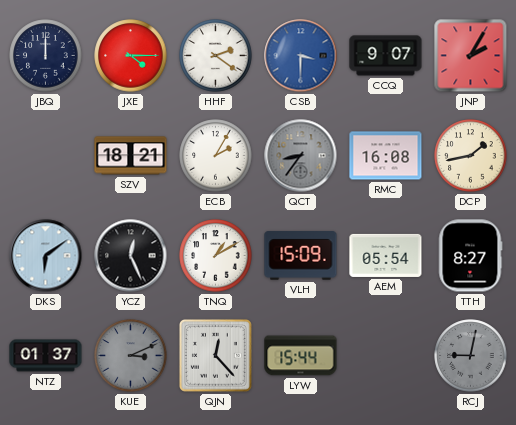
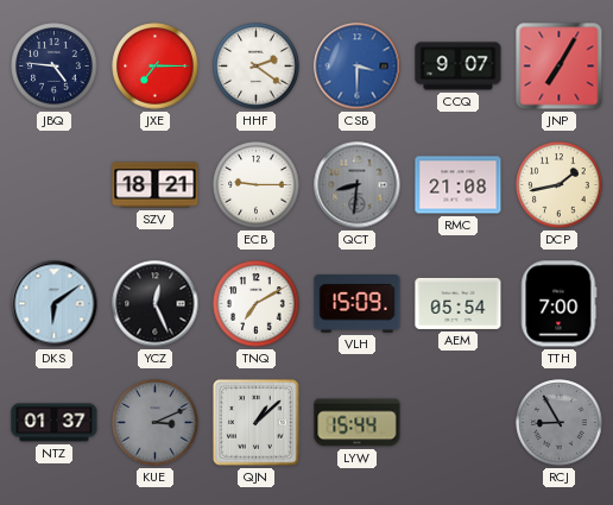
JBQ: 12:00 -> 4:46 (55, 67)
JXE: 4:15 -> 7:15 (156, 67)
JNP: 2:05 -> 7:05 (560, 67)
ECB: 2:05 -> 9:15 (257, 185)
QCT: 8:36 -> 8:31 (358, 185)
RMC: 16:08 -> 21:08 (459, 185)
TNQ: 1:10 -> 7:10 (257, 304)
TTH: 8:27 -> 7:00 (558, 304)
QJN: 12:23 -> 1:08 (255, 422)
RCJ: 9:02 -> 8:55 (560, 423)
